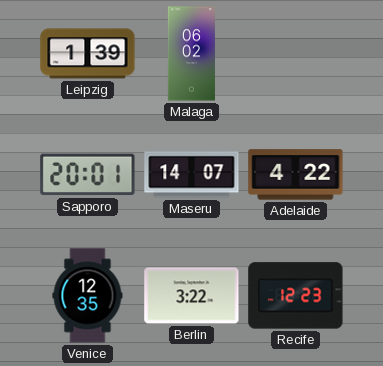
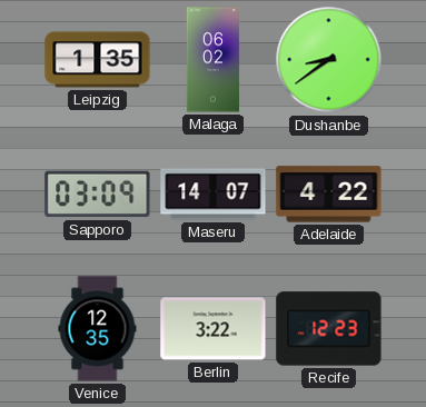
Leipzig: 1:39 -> 1:35 (98, 60)
Dushanbe: none -> 8:39 (329, 60)
Sapporo: 20:01 -> 03:09 (98, 195)
